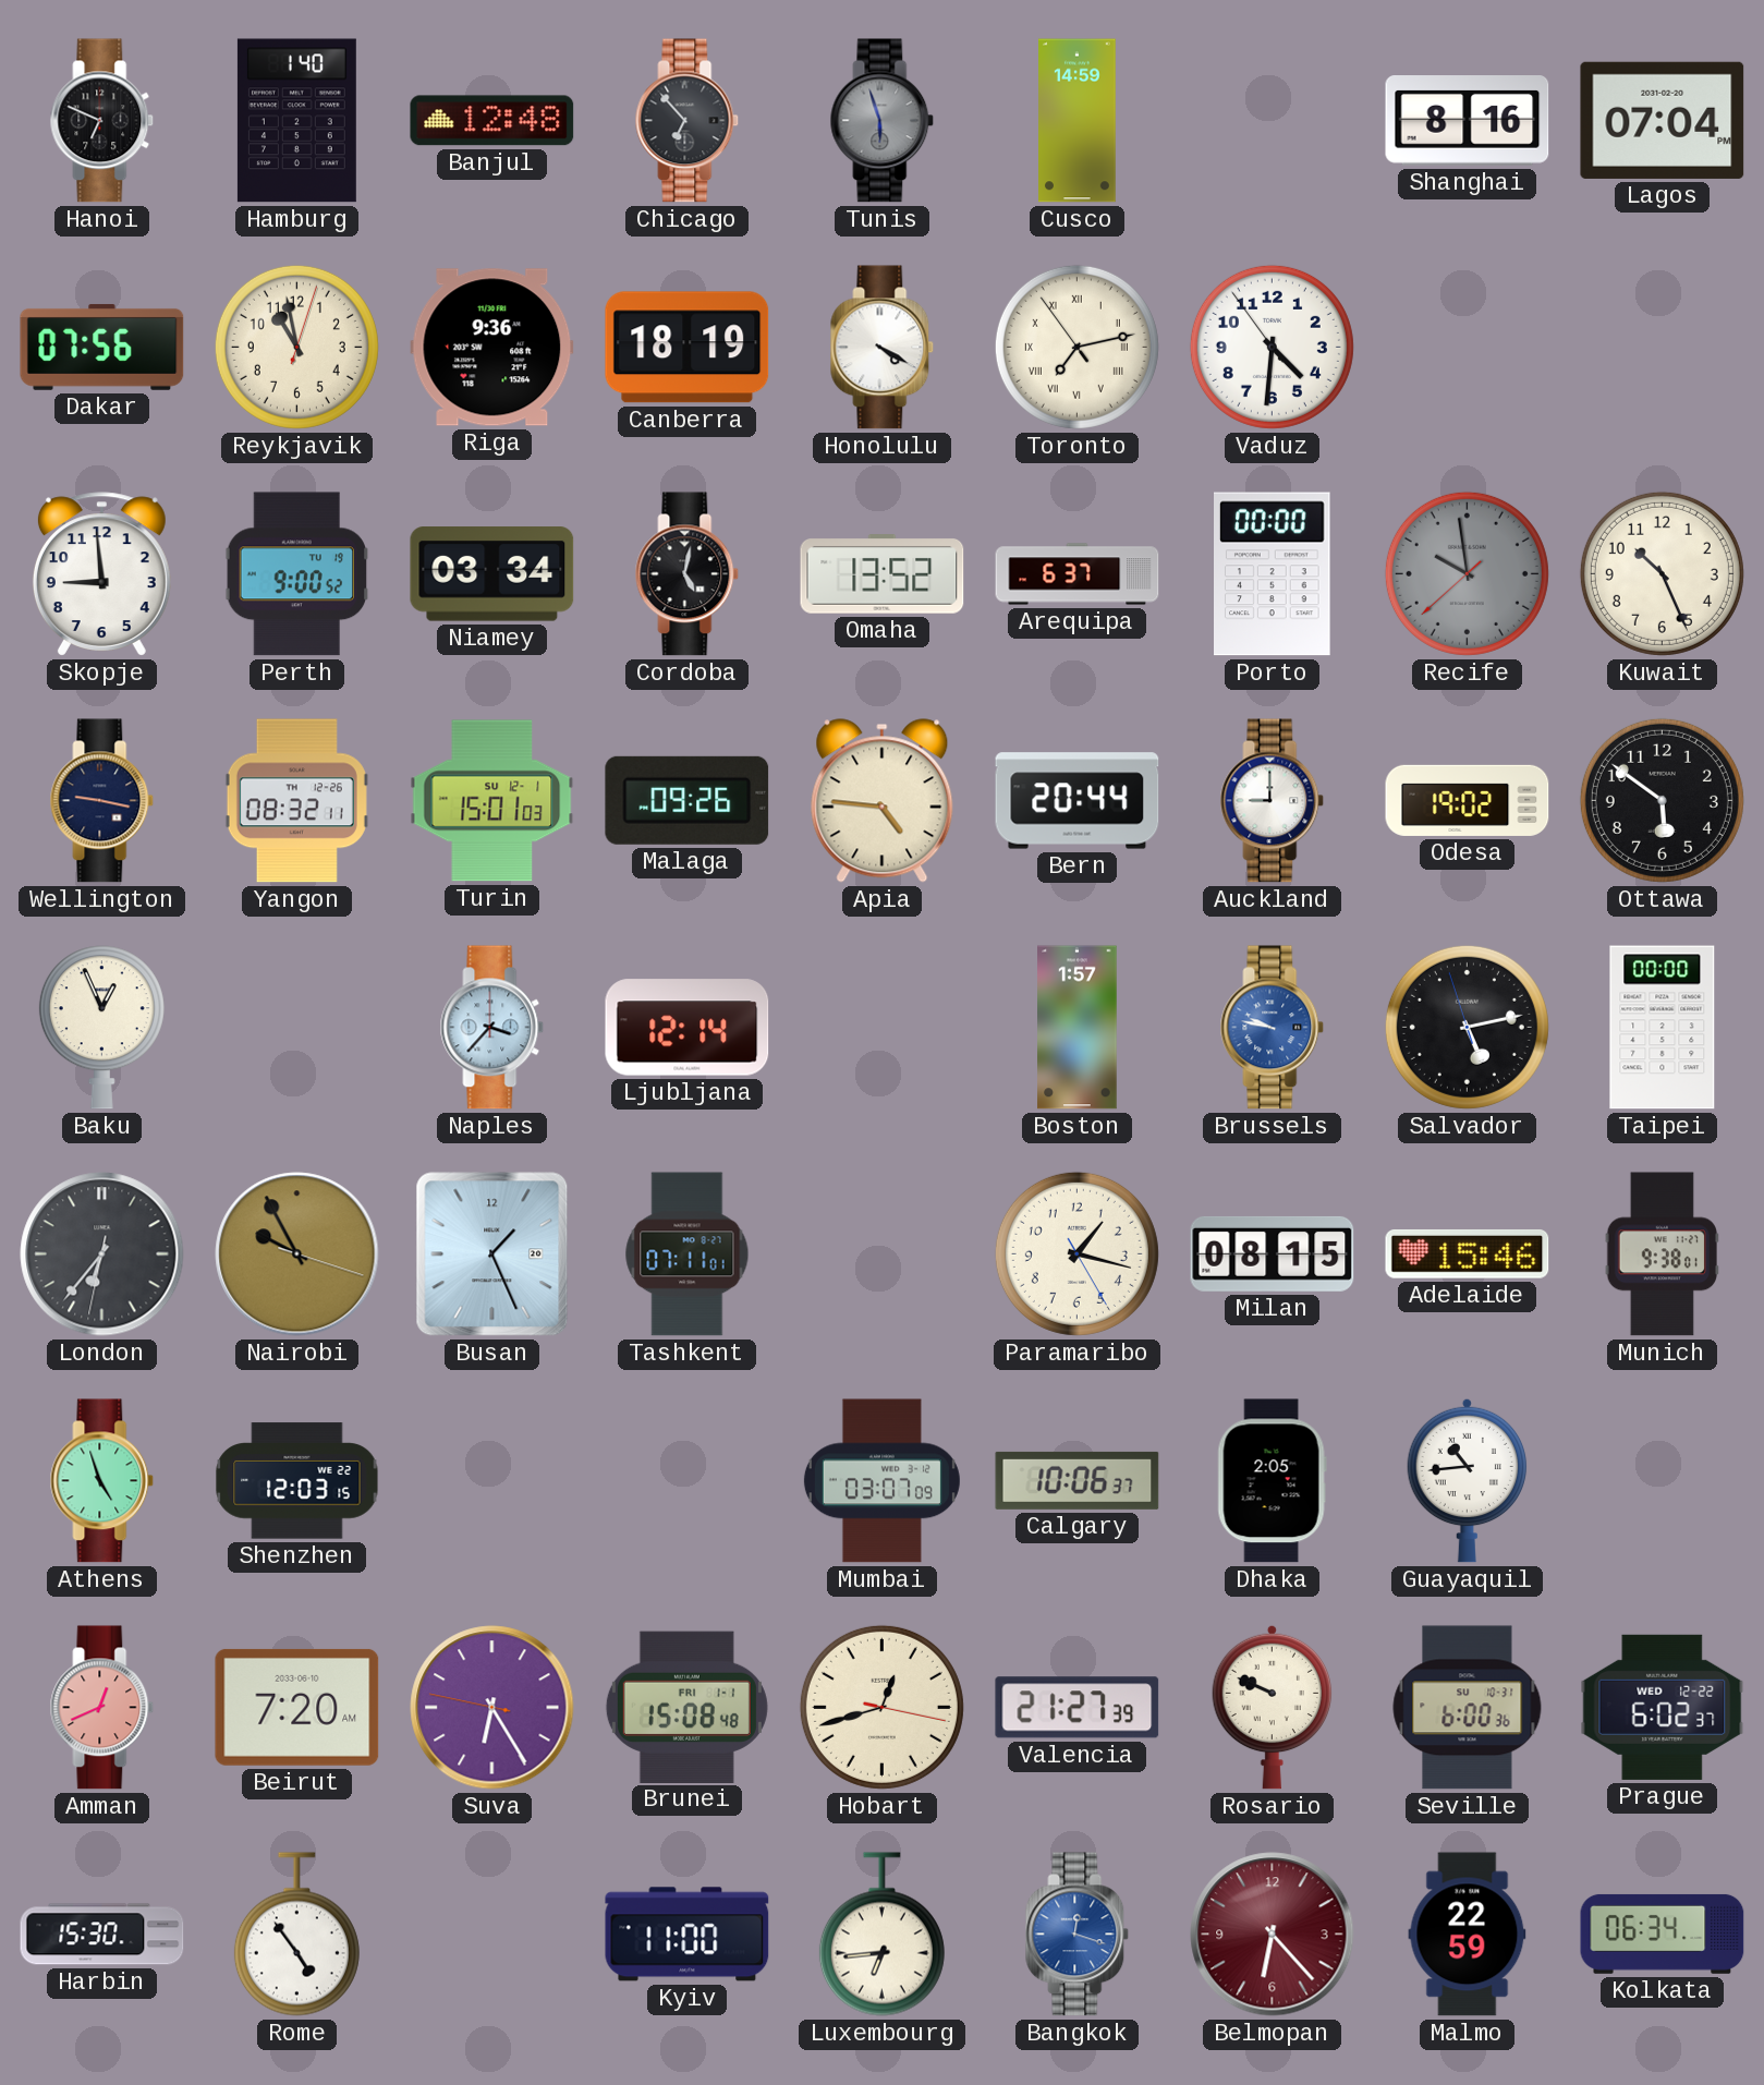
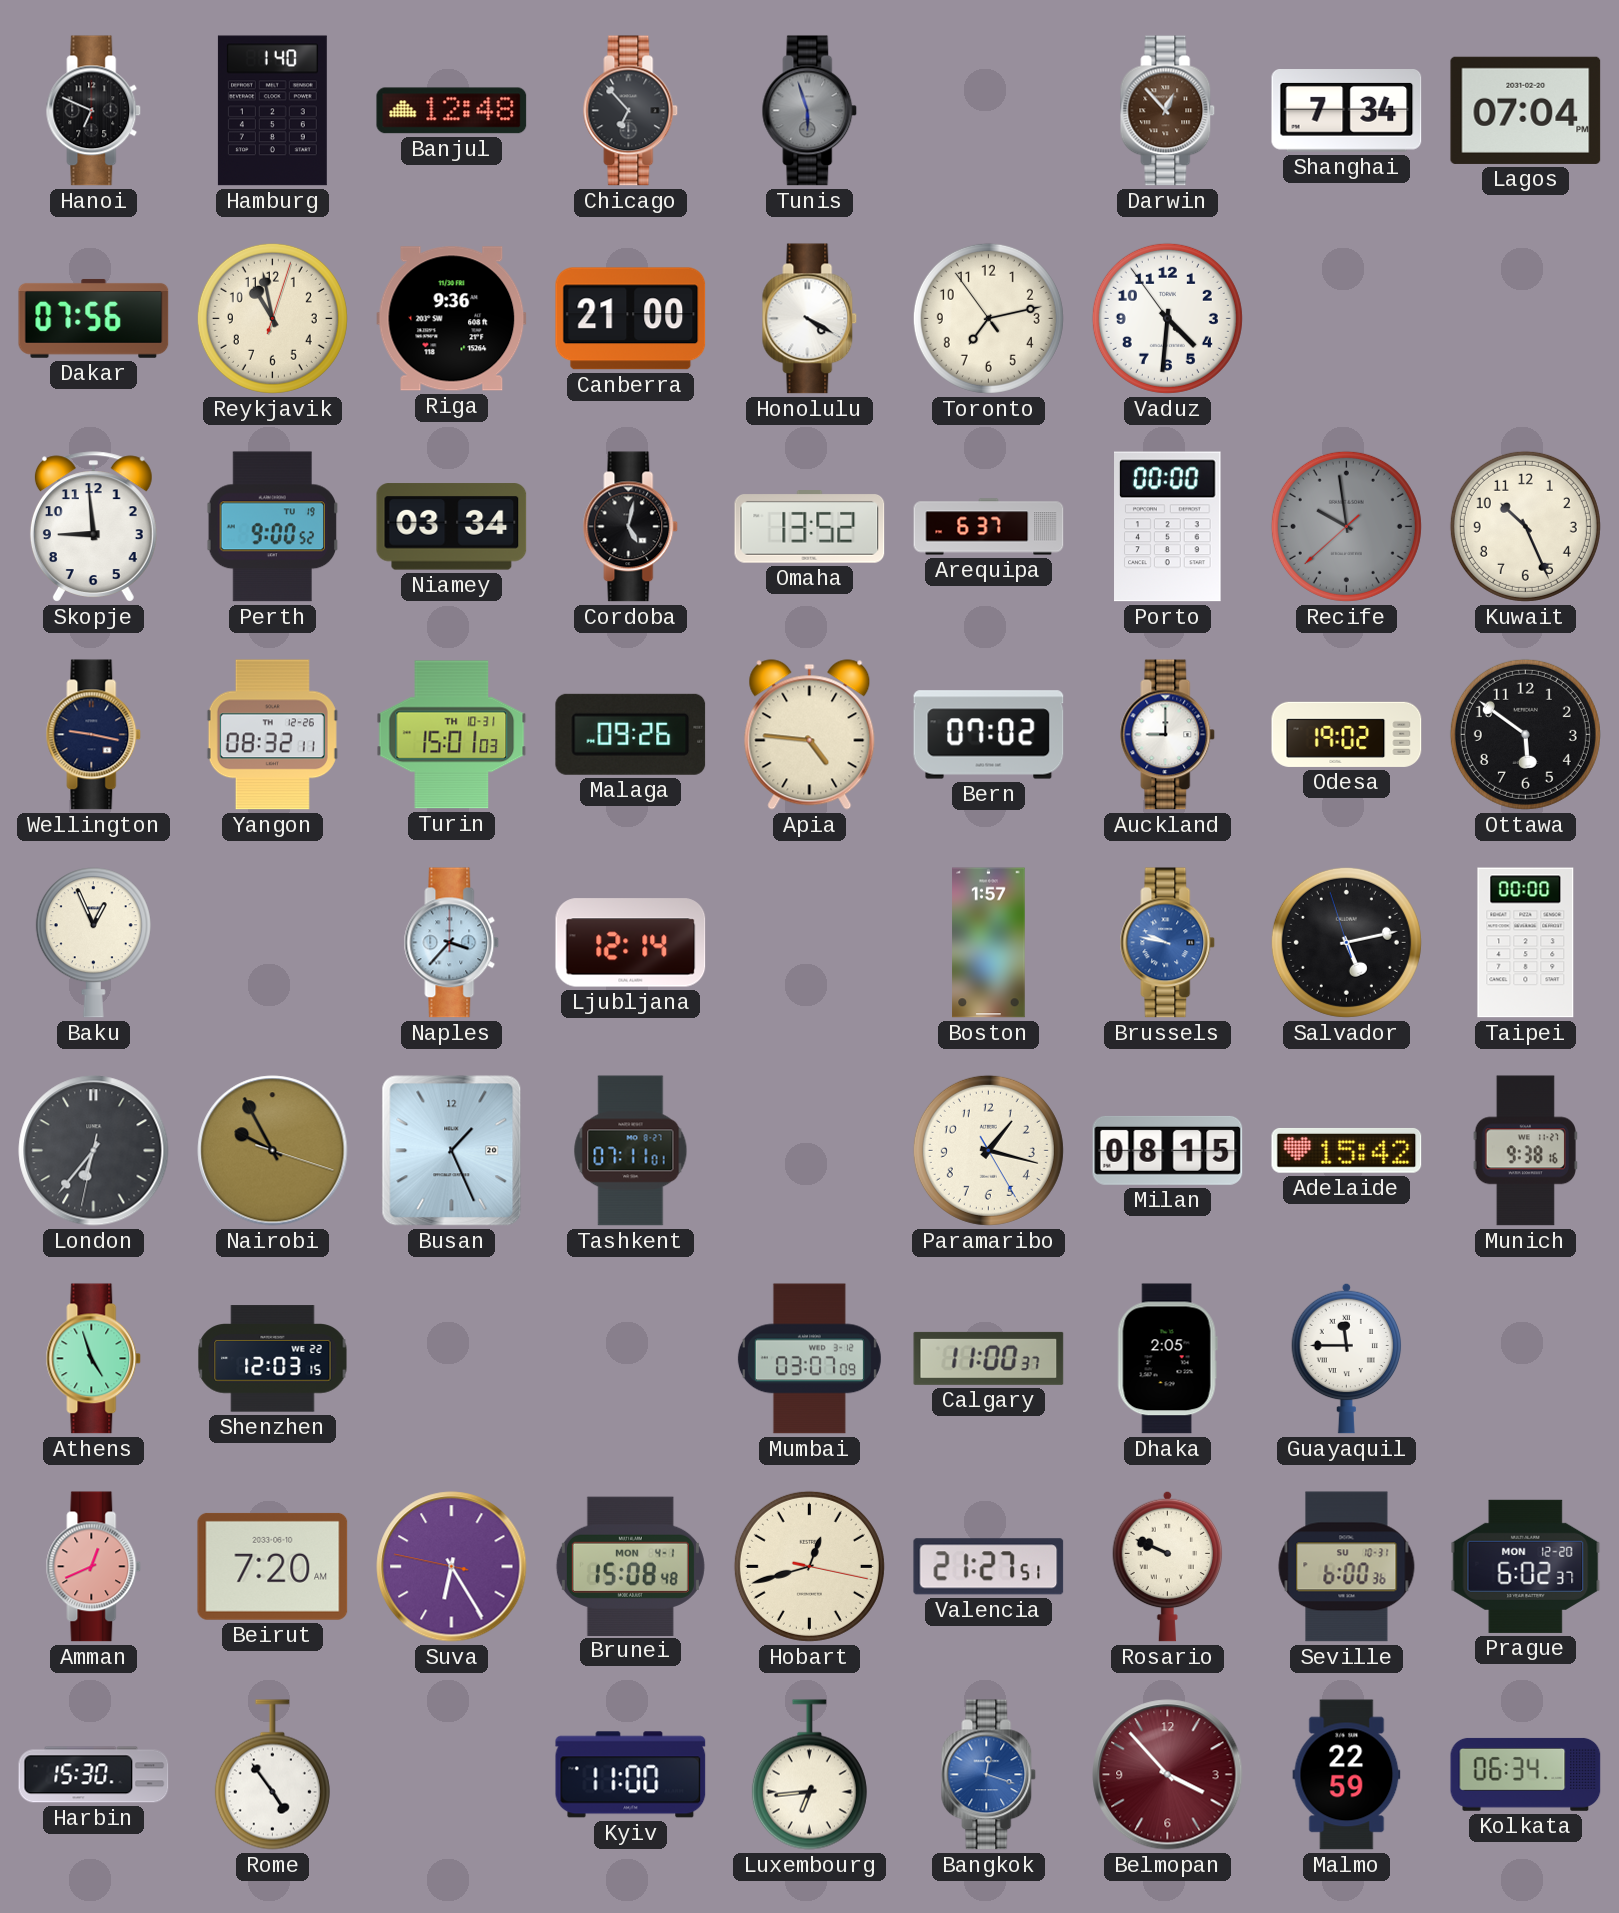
Cusco: 14:59 -> none (1078, 121)
Darwin: none -> 12:53 (1168, 111)
Shanghai: 8:16 -> 7:34 (1347, 111)
Canberra: 18:19 -> 21:00 (631, 319)
Toronto numerals: Roman -> Arabic (988, 318)
Turin date: SU 12-1 -> TH 10-31 (452, 735)
Bern: 20:44 -> 07:02 (989, 735)
Adelaide: 15:46 -> 15:42 (1347, 1151)
Munich: 9:38:01 -> 9:38:16 (1525, 1151)
Calgary: 10:06 -> 11:00 (989, 1358)
Guayaquil: 10:44 -> 11:45 (1347, 1358)
Brunei date: FRI 1-1 -> MON 4-1 (630, 1566)
Valencia: 21:27:39 -> 21:27:51 (989, 1567)
Prague date: WED 12-22 -> MON 12-20 (1526, 1566)
Belmopan: 6:23 -> 3:53 (1168, 1775)
